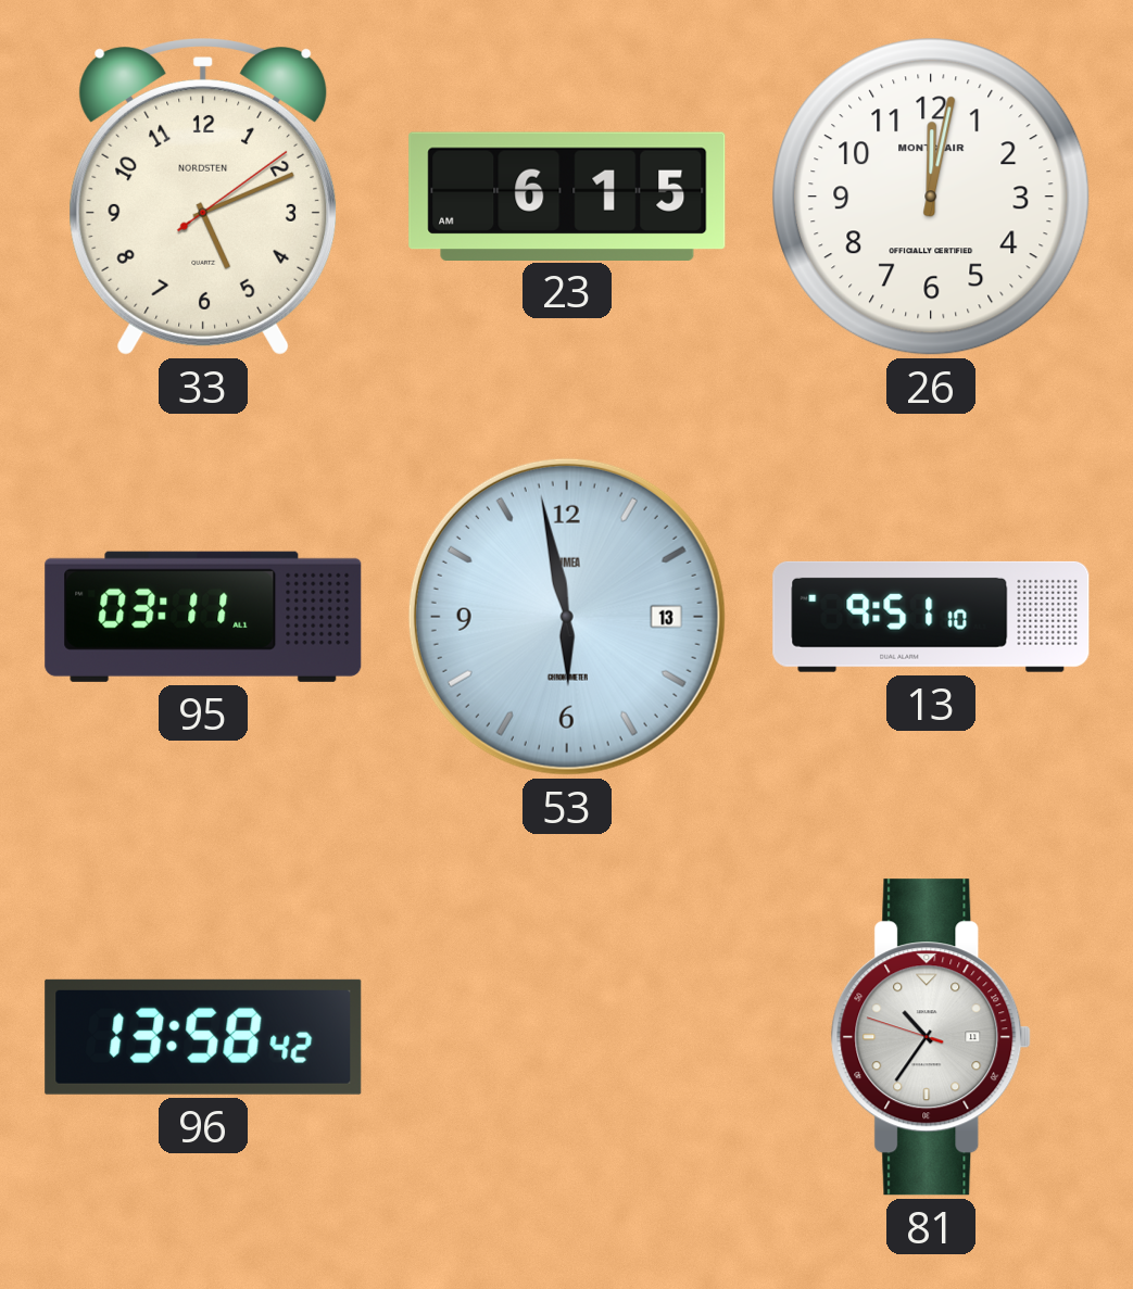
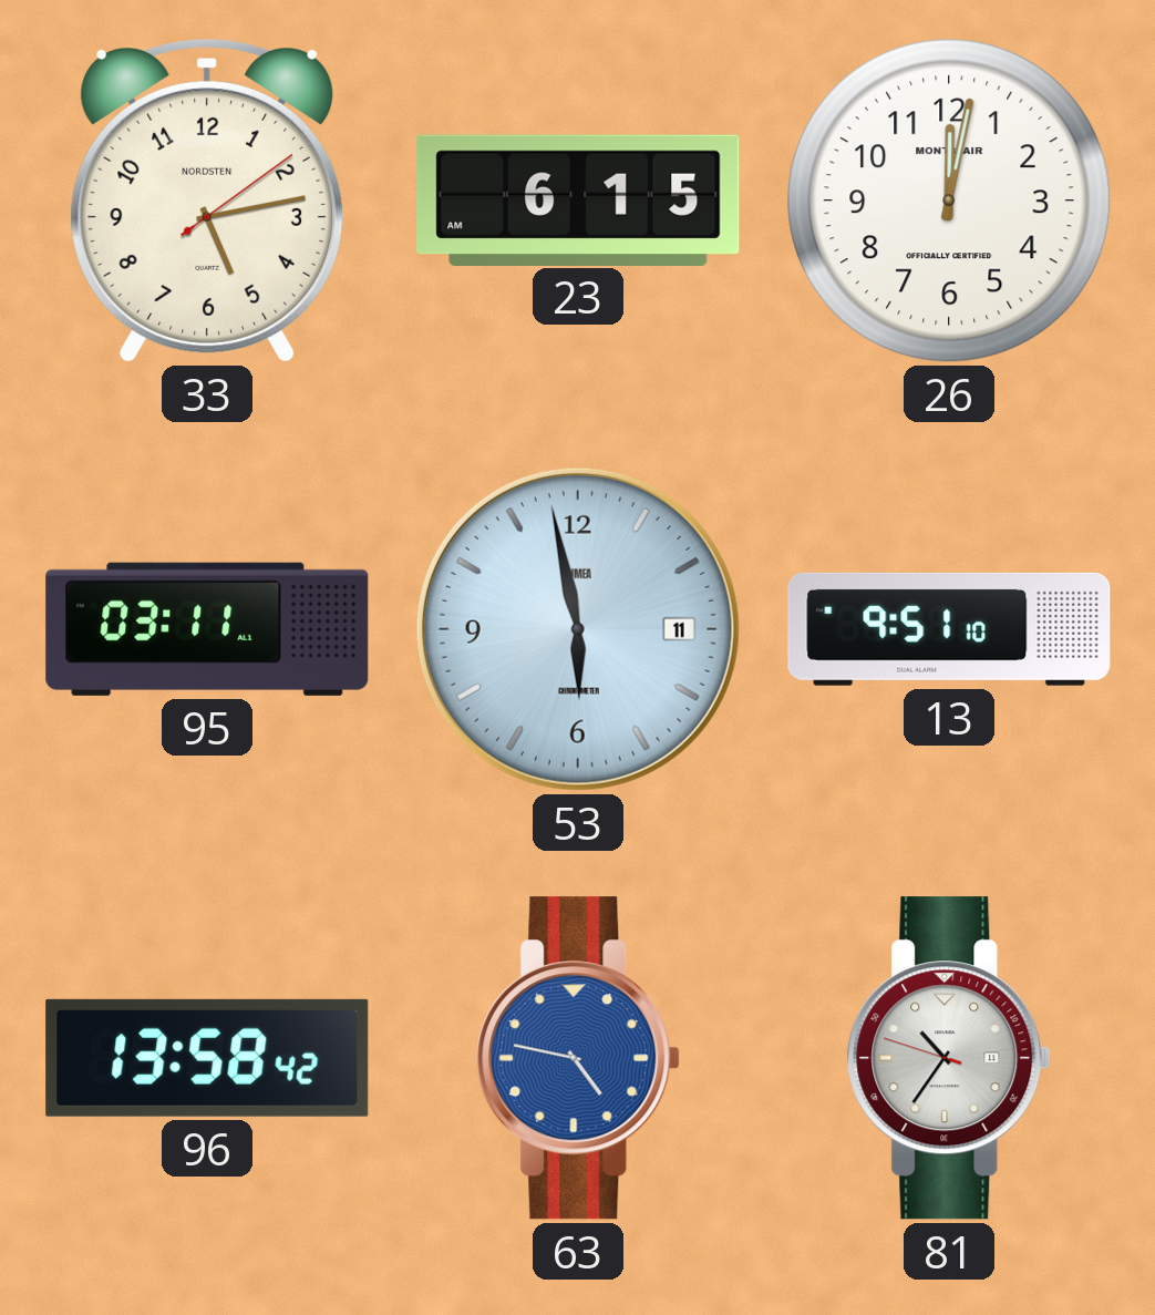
33: 5:11 -> 5:13 (207, 202)
53 date: 13 -> 11 (578, 629)
63: none -> 4:47 (578, 1058)
